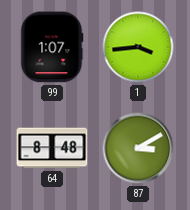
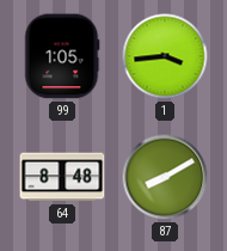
99: 1:07 -> 1:05 (62, 56)
87: 3:10 -> 8:10 (165, 177)
